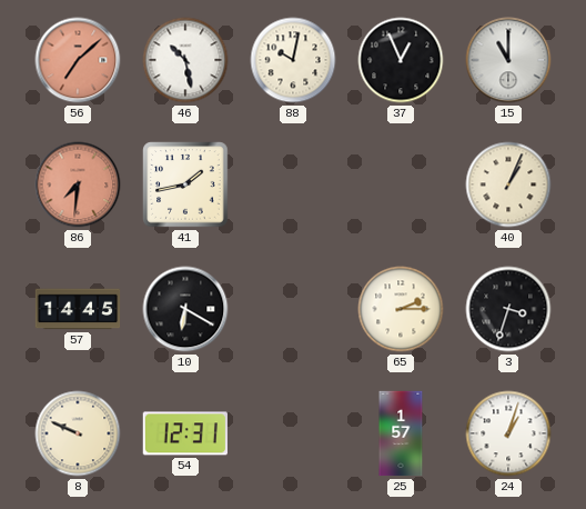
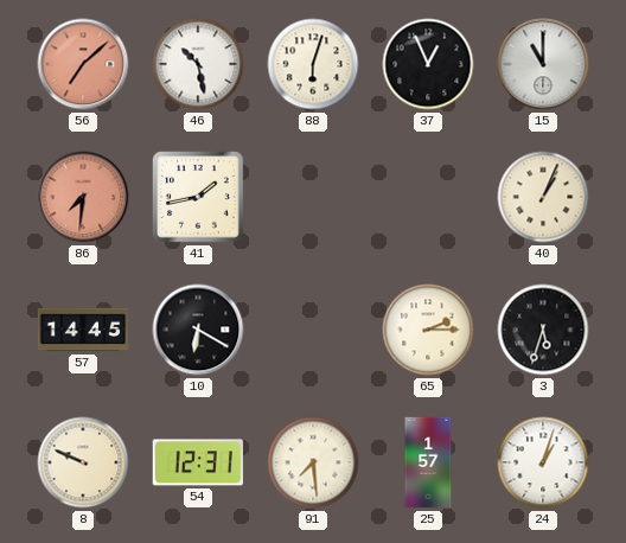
88: 10:02 -> 6:03 (313, 64)
3: 3:33 -> 5:33 (543, 330)
91: none -> 7:29 (313, 462)
